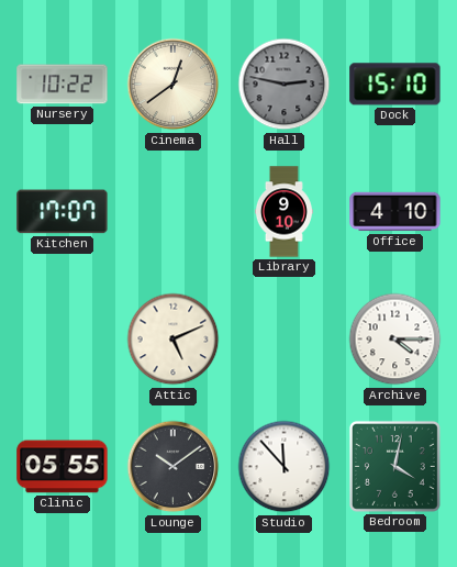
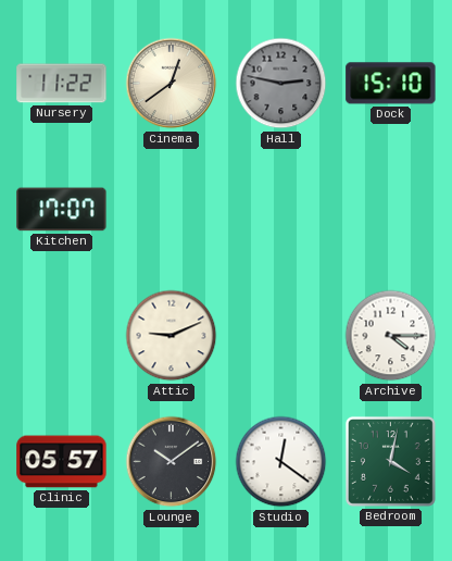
Nursery: 10:22 -> 11:22 (62, 84)
Library: 9:10 -> none (283, 212)
Office: 4:10 -> none (395, 212)
Attic: 5:11 -> 9:11 (172, 336)
Clinic: 05:55 -> 05:57 (62, 462)
Studio: 11:53 -> 12:21 (281, 462)
